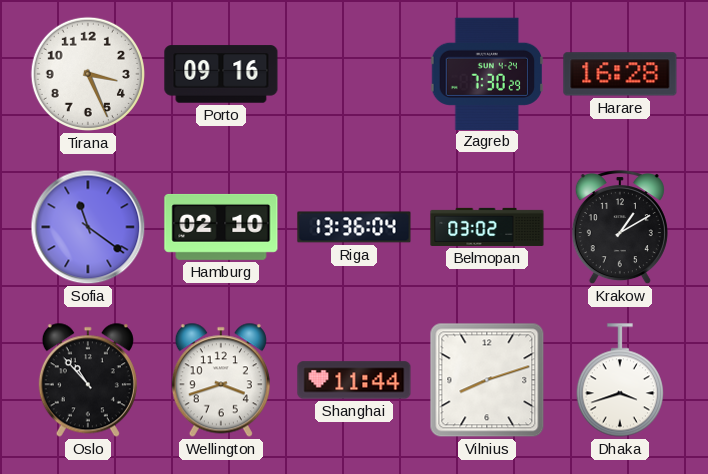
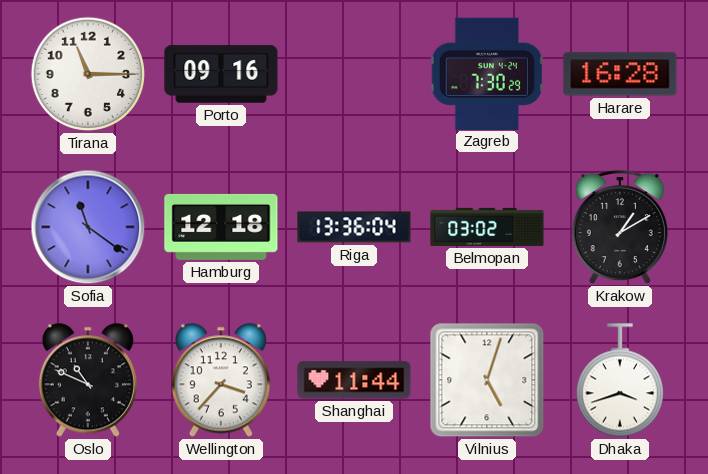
Tirana: 3:26 -> 11:15 (88, 74)
Hamburg: 02:10 -> 12:18 (221, 227)
Oslo: 10:53 -> 10:49 (88, 380)
Wellington: 3:42 -> 3:37 (221, 380)
Vilnius: 8:12 -> 5:03 (487, 380)
